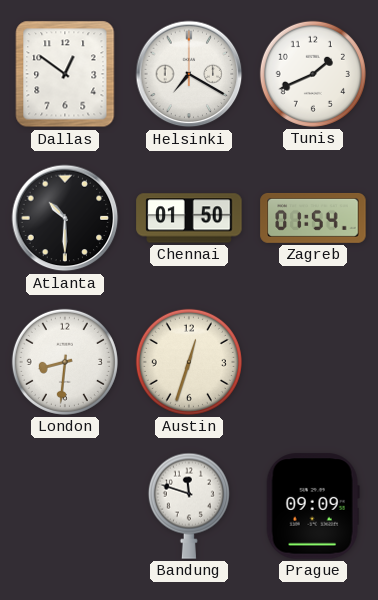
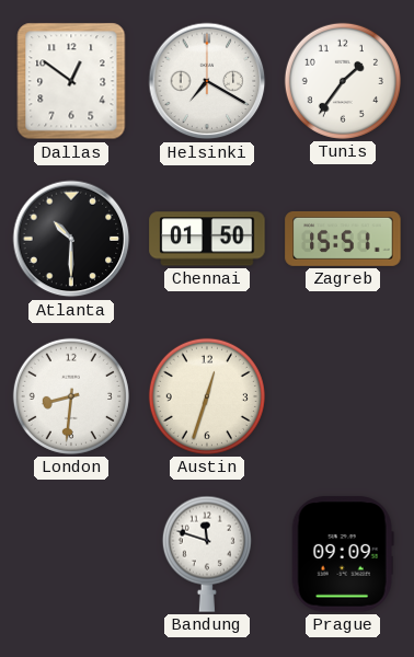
Tunis: 1:41 -> 1:36 (343, 81)
Zagreb: 01:54 -> 15:51 (343, 239)
